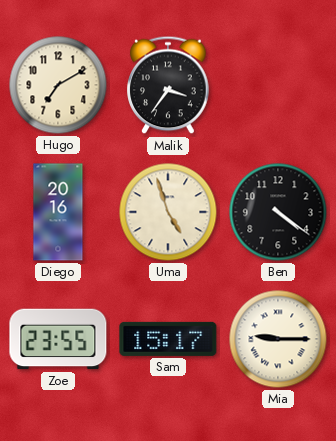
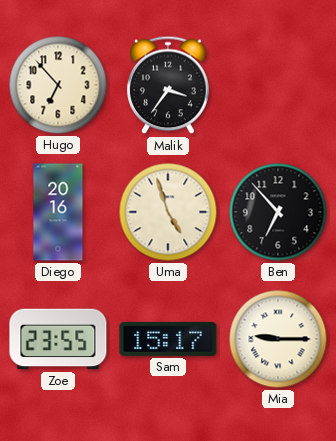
Hugo: 7:10 -> 6:53 (58, 85)
Ben: 4:21 -> 6:53 (278, 212)
